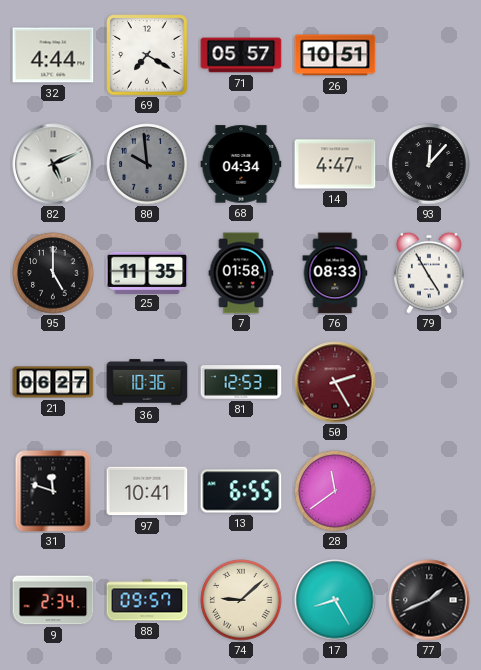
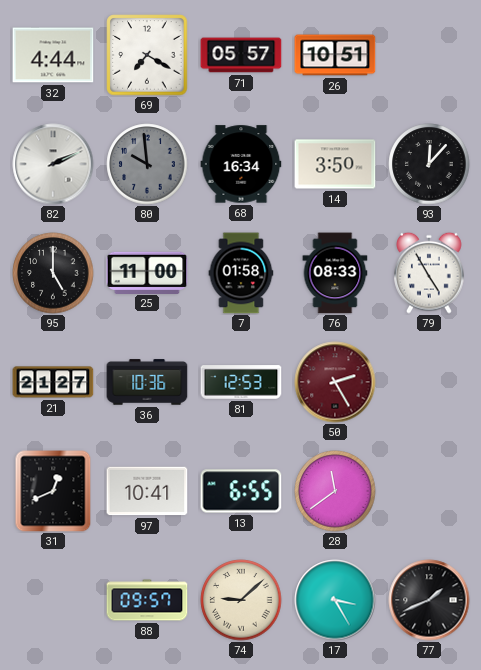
82: 5:11 -> 2:11 (53, 164)
68: 04:34 -> 16:34 (241, 164)
14: 4:47 -> 3:50 (335, 164)
25: 11:35 -> 11:00 (147, 272)
21: 06:27 -> 21:27 (53, 382)
31: 11:48 -> 12:41 (53, 491)
9: 2:34 -> none (53, 600)
17: 8:25 -> 3:25 (335, 600)
